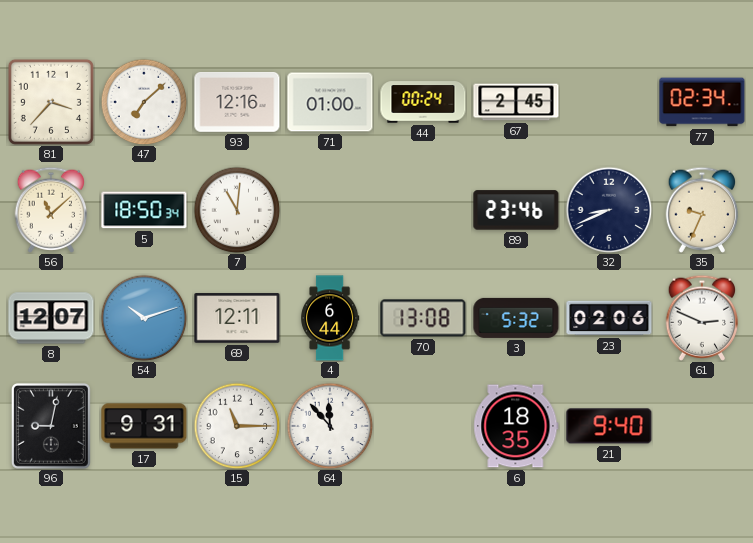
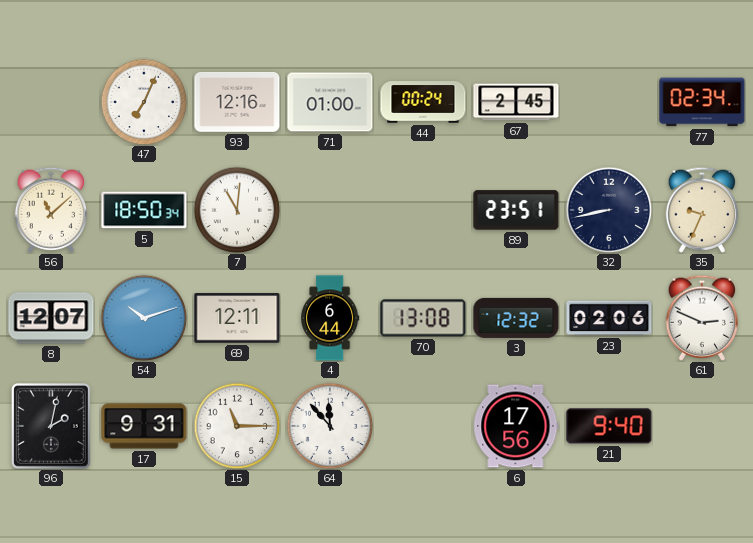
81: 3:37 -> none (51, 102)
47: 7:08 -> 7:04 (144, 102)
89: 23:46 -> 23:51 (516, 210)
32: 8:41 -> 8:43 (609, 210)
3: 5:32 -> 12:32 (516, 318)
96: 9:02 -> 2:02 (51, 426)
6: 18:35 -> 17:56 (516, 426)
